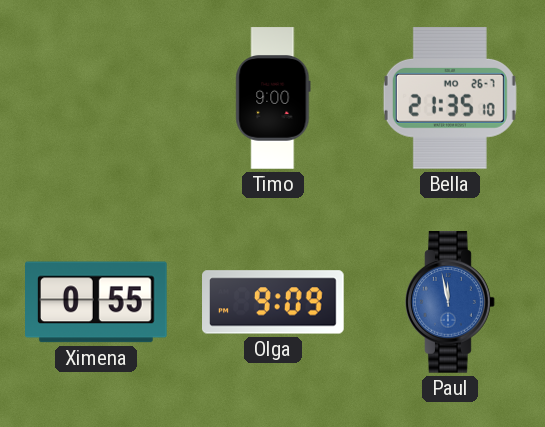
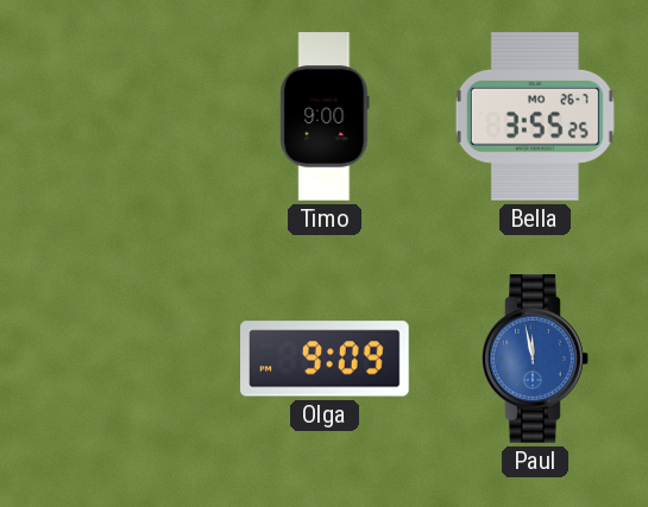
Bella: 21:35 -> 3:55 (535, 118)
Ximena: 0:55 -> none (97, 302)
